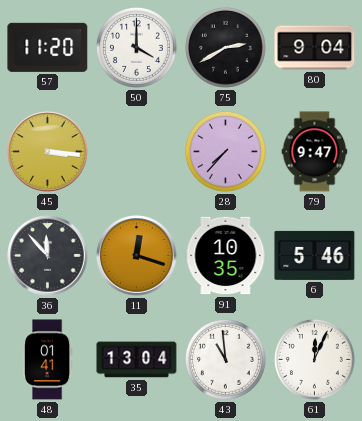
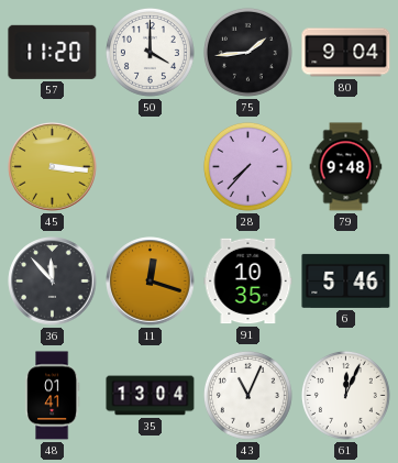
75: 2:40 -> 1:44 (247, 52)
79: 9:47 -> 9:48 (346, 167)
43: 10:59 -> 11:04 (247, 395)
